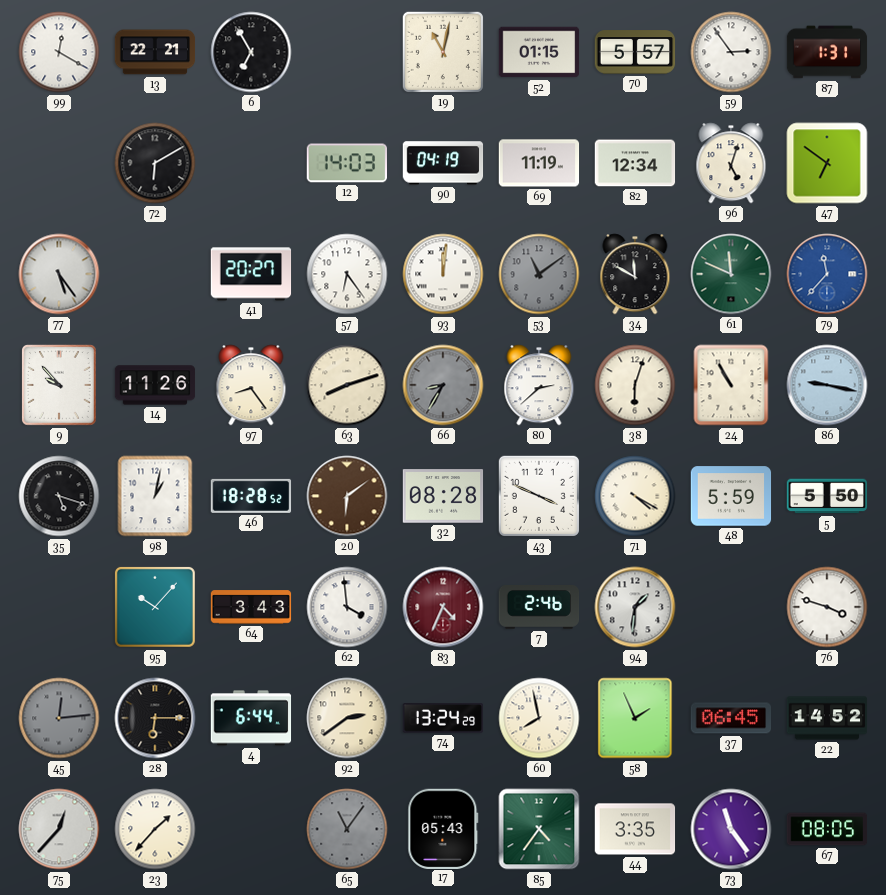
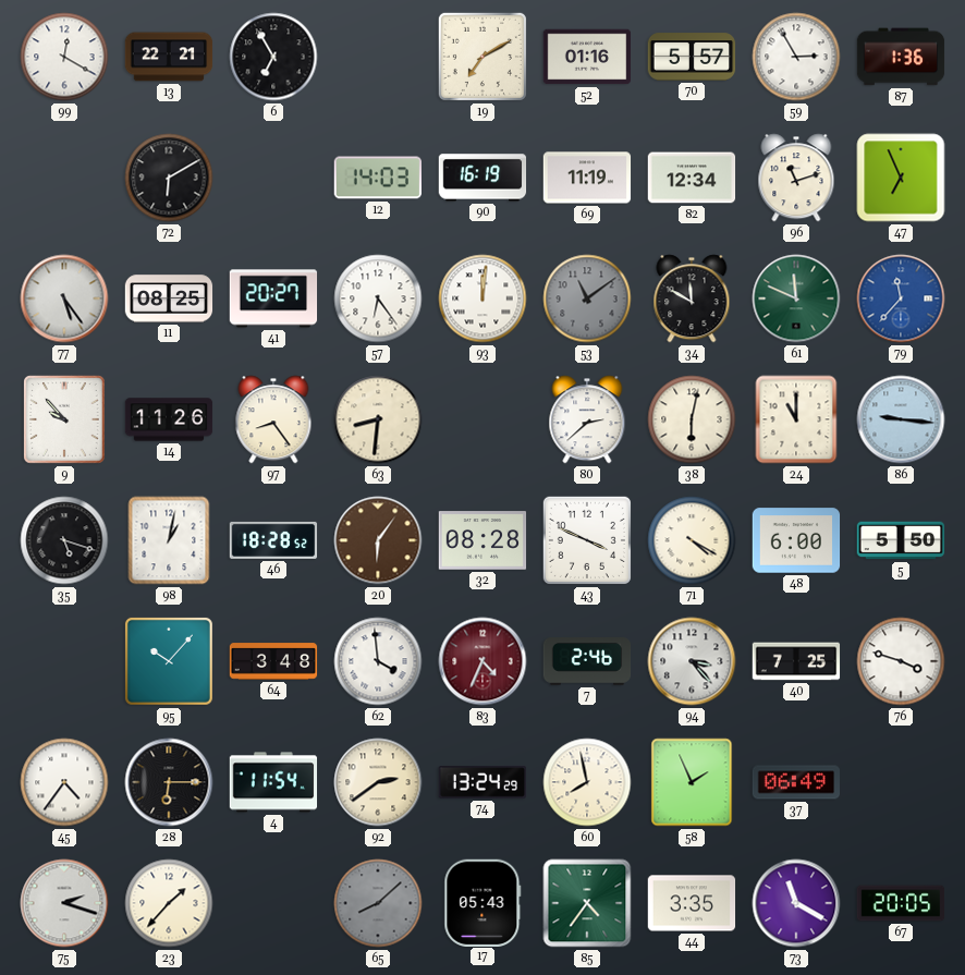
19: 11:02 -> 7:10 (482, 57)
52: 01:15 -> 01:16 (587, 57)
59: 2:54 -> 2:55 (796, 57)
87: 1:31 -> 1:36 (901, 57)
90: 04:19 -> 16:19 (482, 178)
96: 5:03 -> 11:12 (796, 178)
47: 6:51 -> 6:56 (901, 178)
11: none -> 08:25 (169, 298)
63: 8:12 -> 8:31 (378, 419)
66: 8:35 -> none (443, 385)
38: 6:03 -> 6:02 (692, 419)
24: 10:55 -> 11:00 (796, 419)
86: 9:17 -> 9:16 (901, 419)
20: 6:09 -> 6:06 (378, 540)
48: 5:59 -> 6:00 (796, 540)
64: 3:43 -> 3:48 (273, 661)
94: 1:31 -> 3:23 (692, 661)
40: none -> 7:25 (796, 661)
45: 12:14 -> 4:36 (64, 782)
45 dial: grey -> white (64, 782)
4: 6:44 -> 11:54 (273, 782)
37: 06:45 -> 06:49 (795, 782)
22: 14:52 -> none (827, 718)
75: 12:37 -> 2:18 (64, 903)
65: 11:06 -> 8:08 (378, 903)
73: 11:24 -> 11:20 (796, 903)
67: 08:05 -> 20:05 (901, 903)
